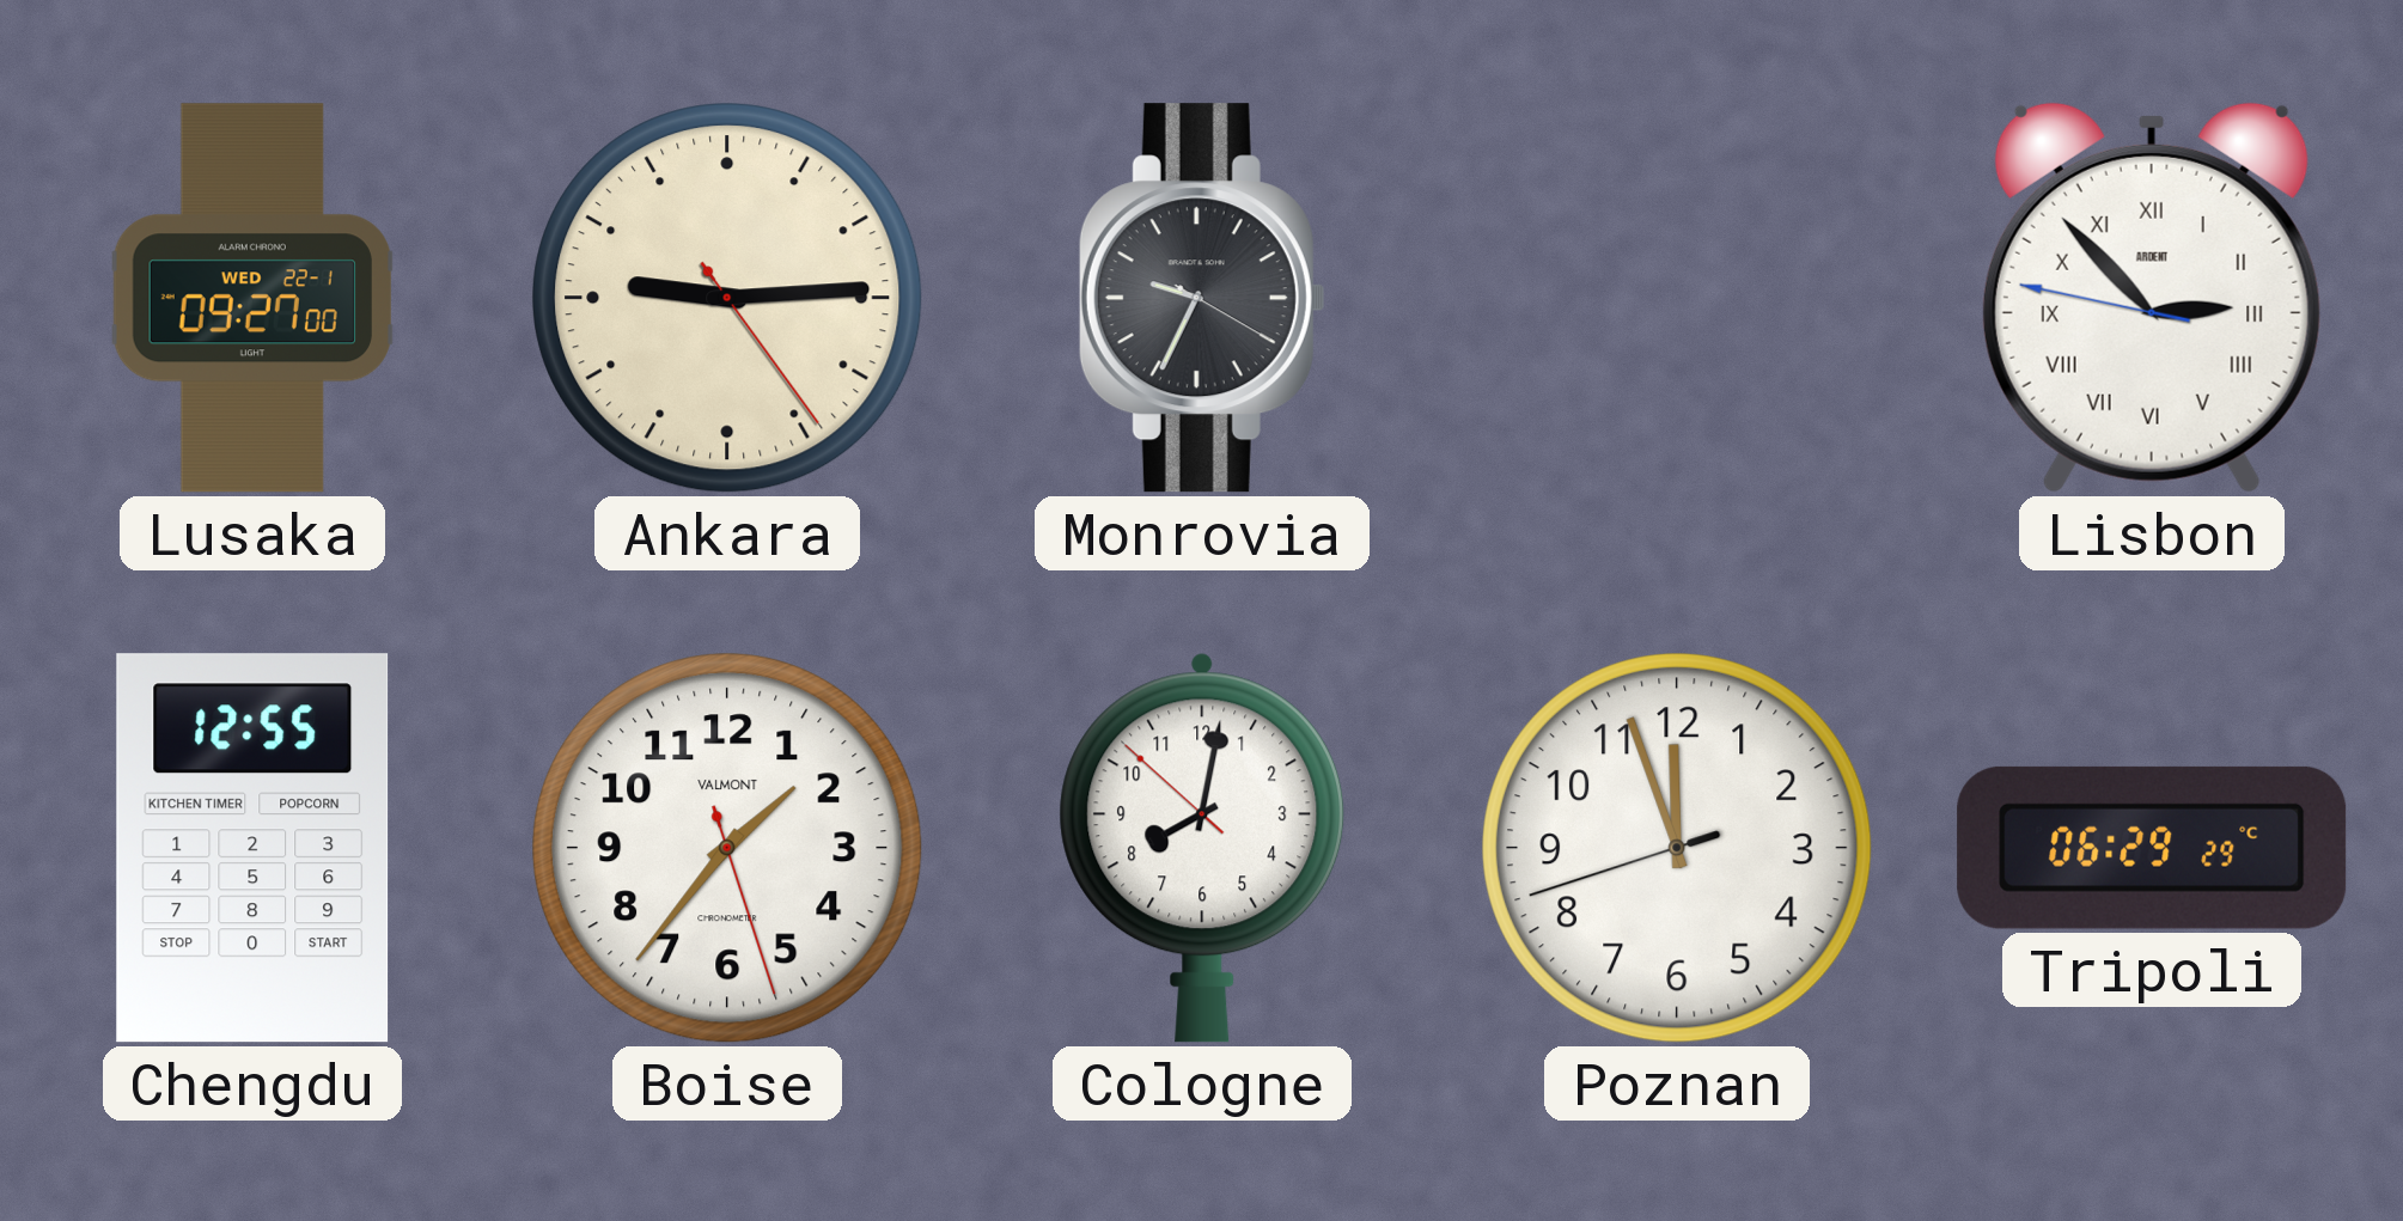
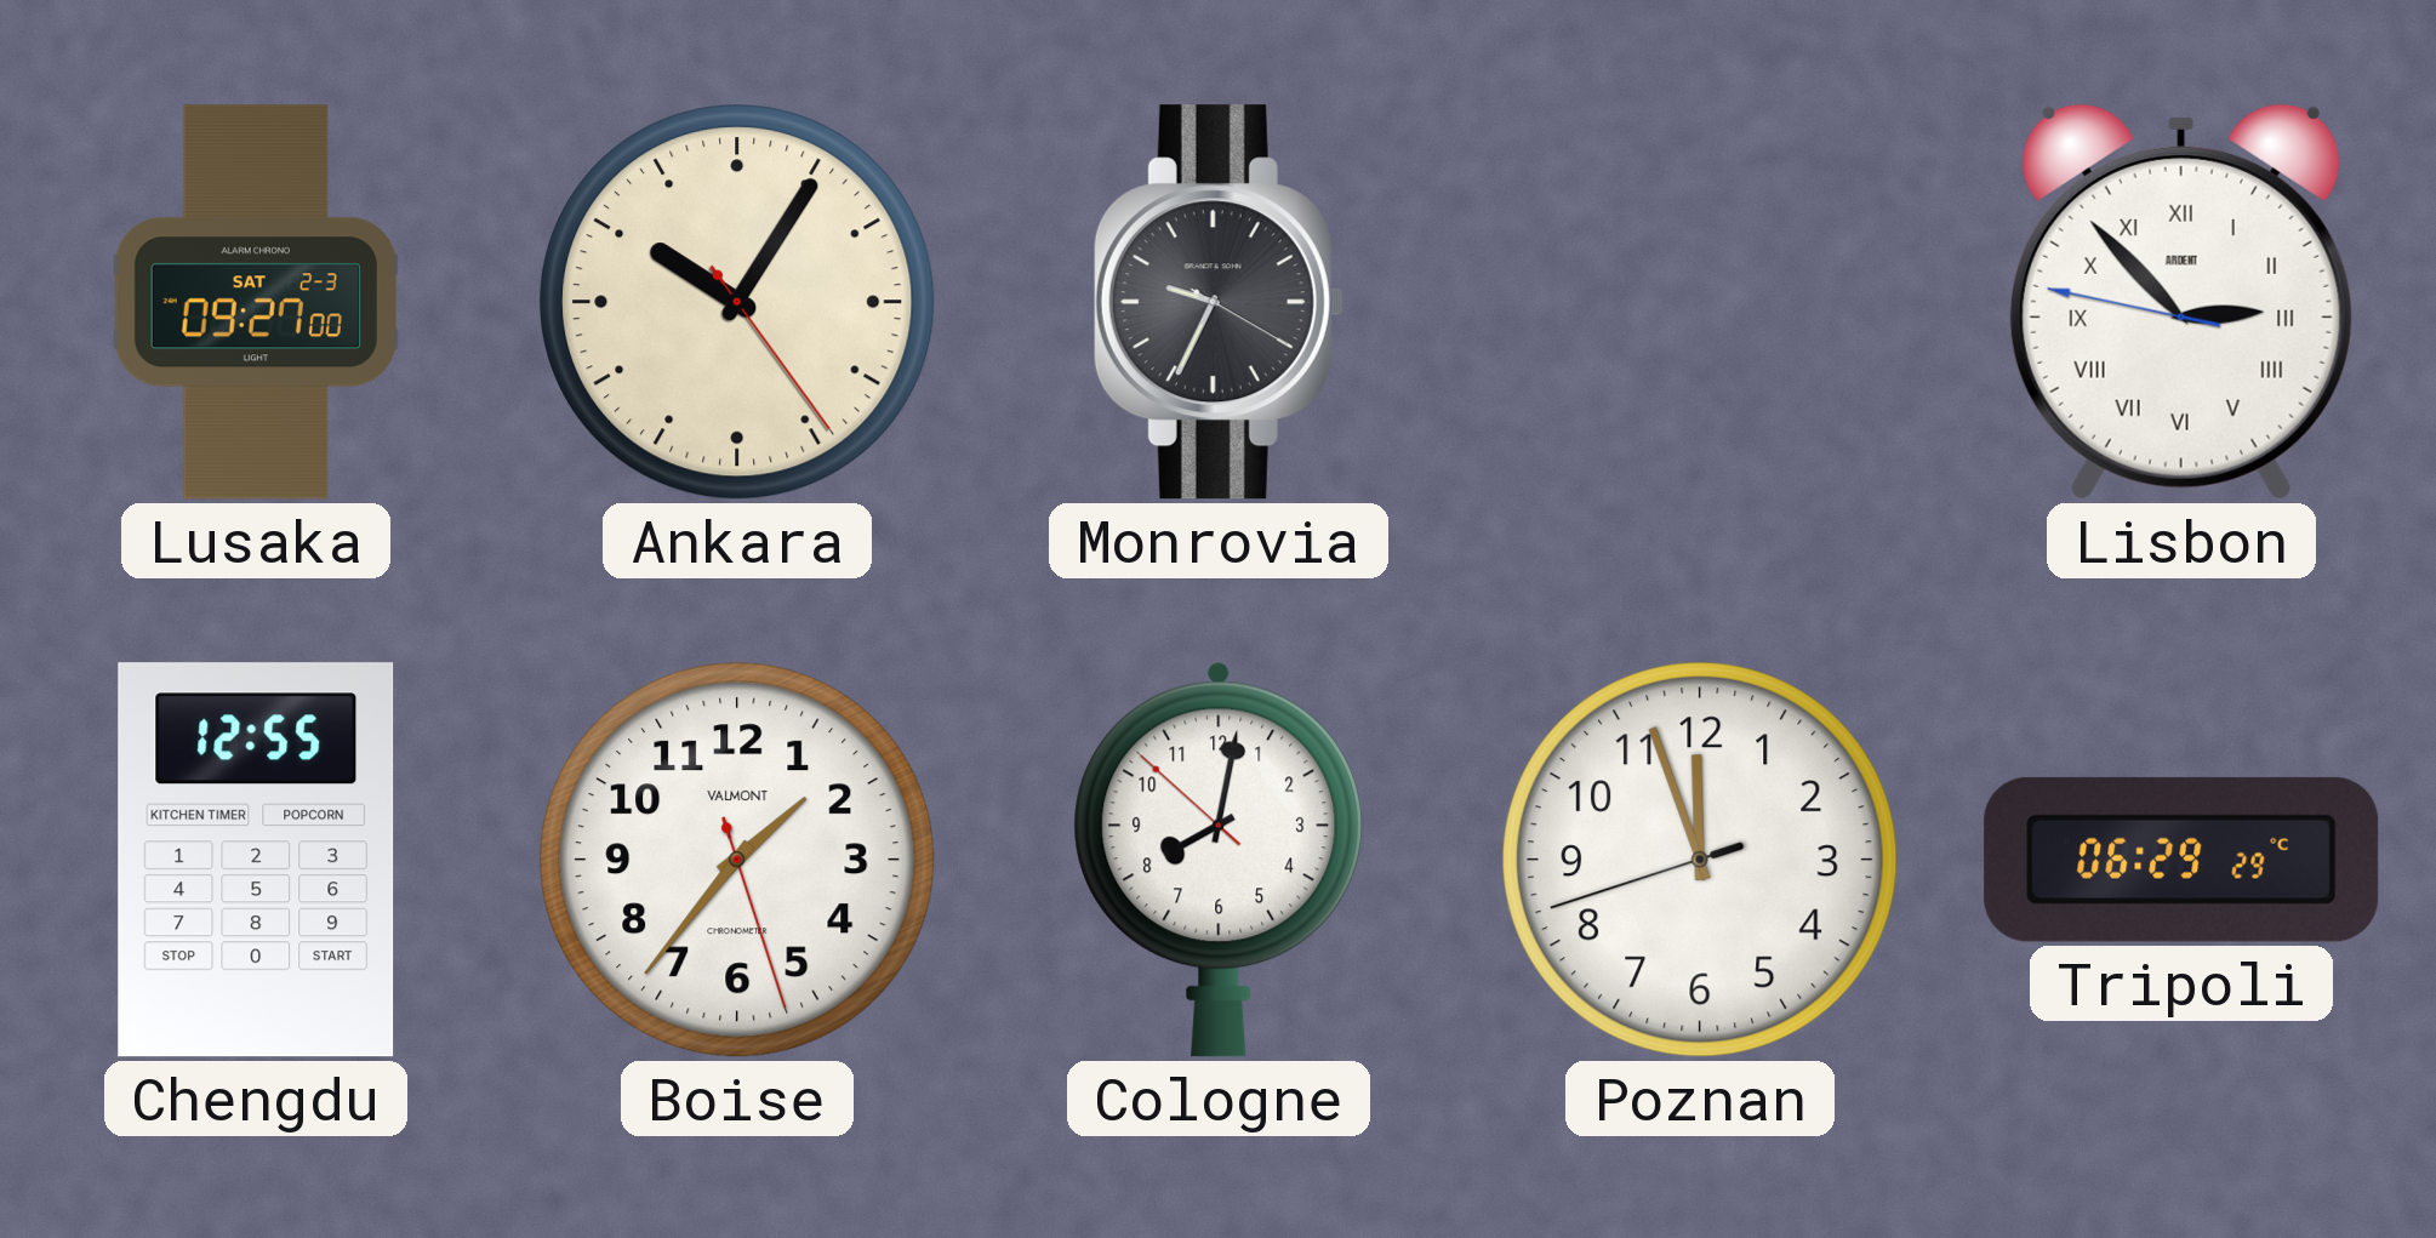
Lusaka date: WED 22-1 -> SAT 2-3 (255, 302)
Ankara: 9:14 -> 10:05 (737, 302)
